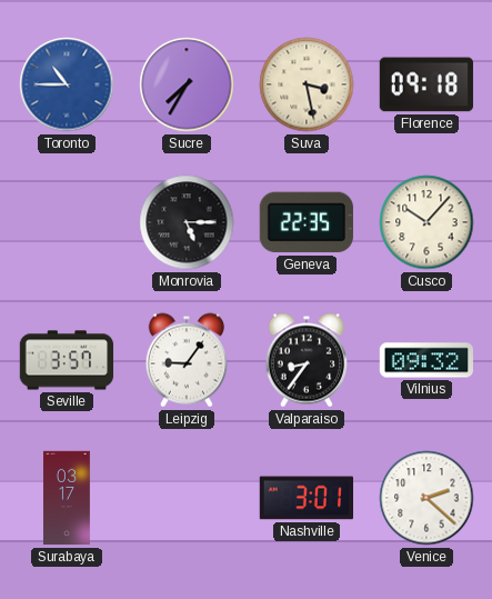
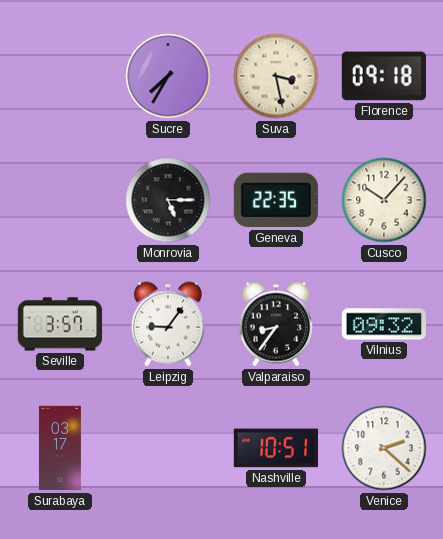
Toronto: 10:45 -> none (67, 84)
Nashville: 3:01 -> 10:51 (275, 448)
